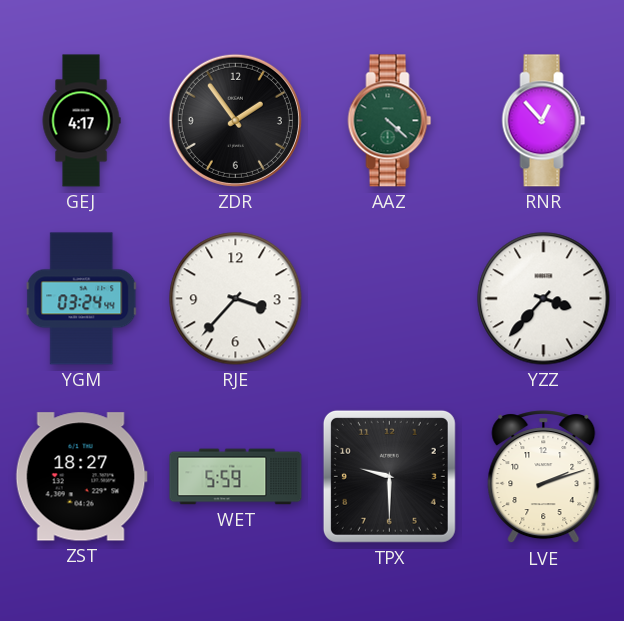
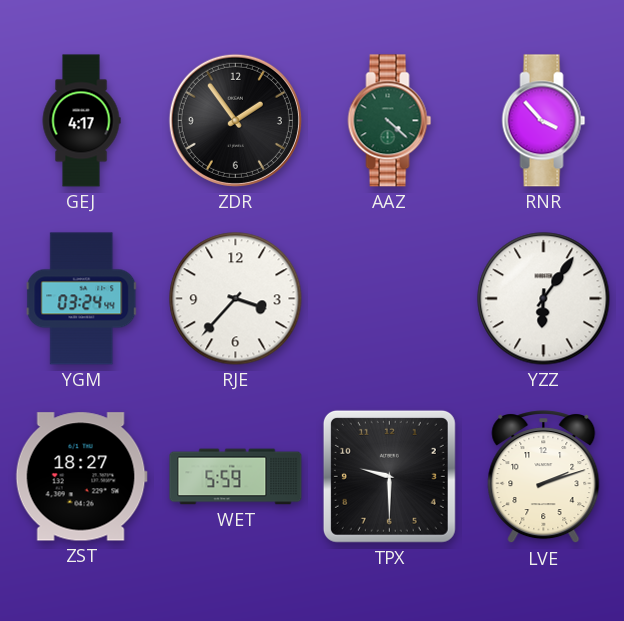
RNR: 12:53 -> 3:53 (544, 121)
YZZ: 3:37 -> 6:06 (544, 299)
